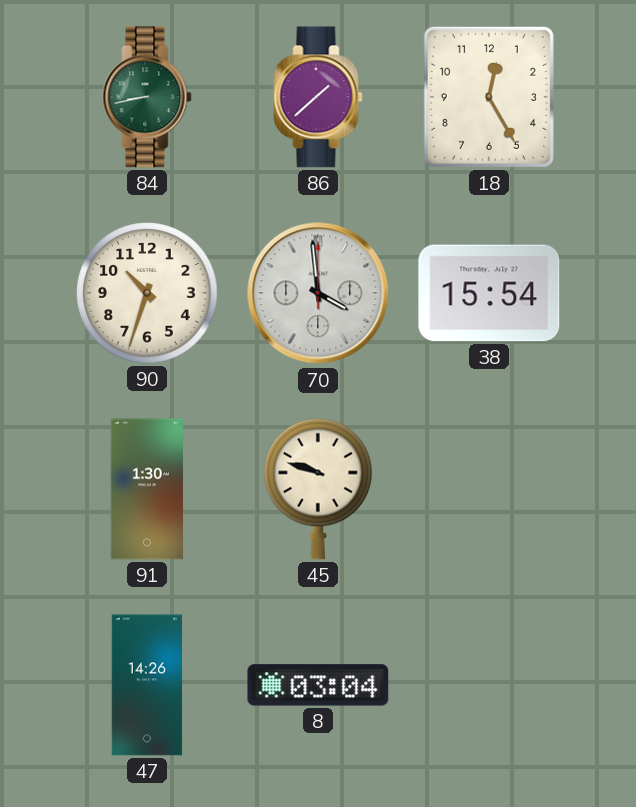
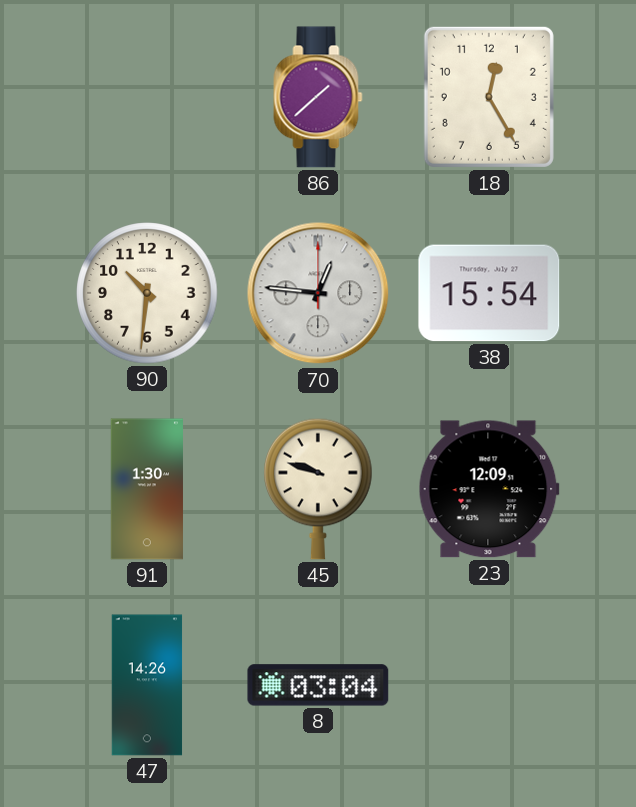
84: 8:43 -> none (147, 97)
90: 10:33 -> 10:31 (147, 293)
70: 3:59 -> 12:46 (318, 293)
23: none -> 12:09 (489, 489)
